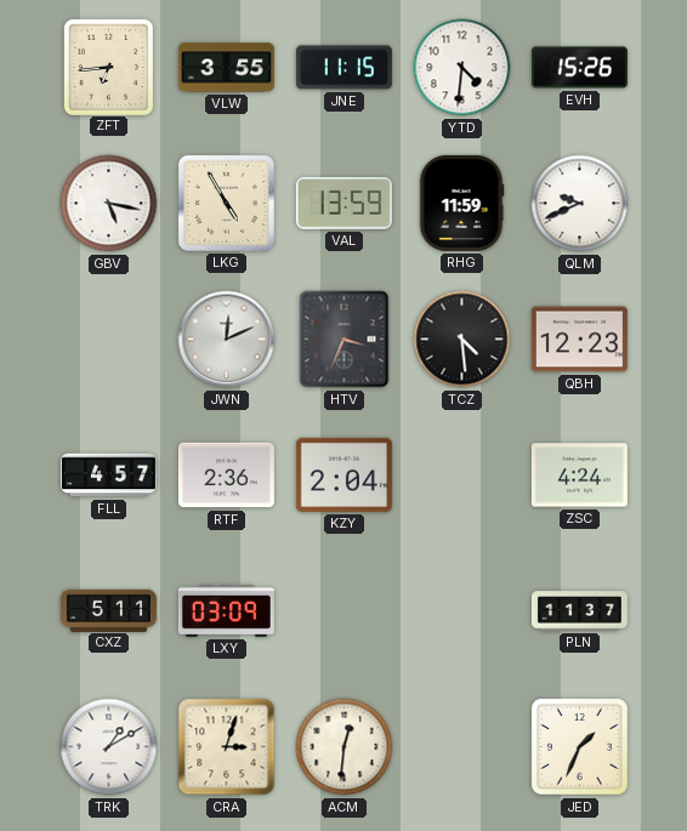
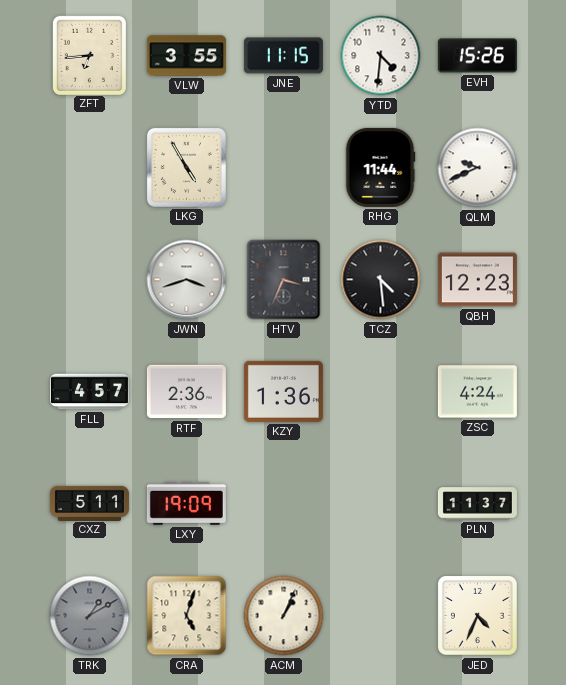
GBV: 5:17 -> none (109, 204)
VAL: 13:59 -> none (343, 204)
RHG: 11:59 -> 11:44 (380, 167)
JWN: 12:11 -> 3:42 (187, 280)
KZY: 2:04 -> 1:36 (283, 391)
LXY: 03:09 -> 19:09 (186, 504)
TRK dial: white -> grey (90, 616)
CRA: 3:03 -> 5:03 (187, 616)
ACM: 12:31 -> 1:04 (284, 616)
JED: 1:34 -> 4:34 (478, 616)
